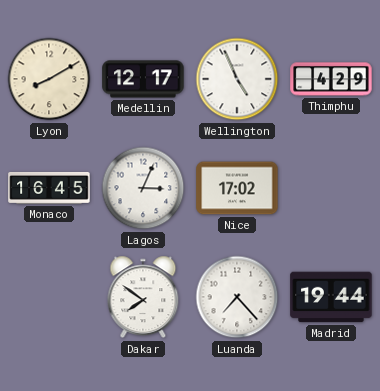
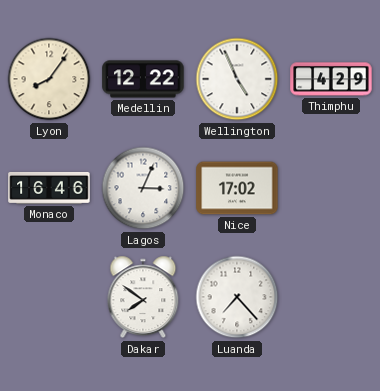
Lyon: 8:10 -> 8:06 (49, 79)
Medellin: 12:17 -> 12:22 (143, 79)
Monaco: 16:45 -> 16:46 (49, 188)
Madrid: 19:44 -> none (331, 297)
